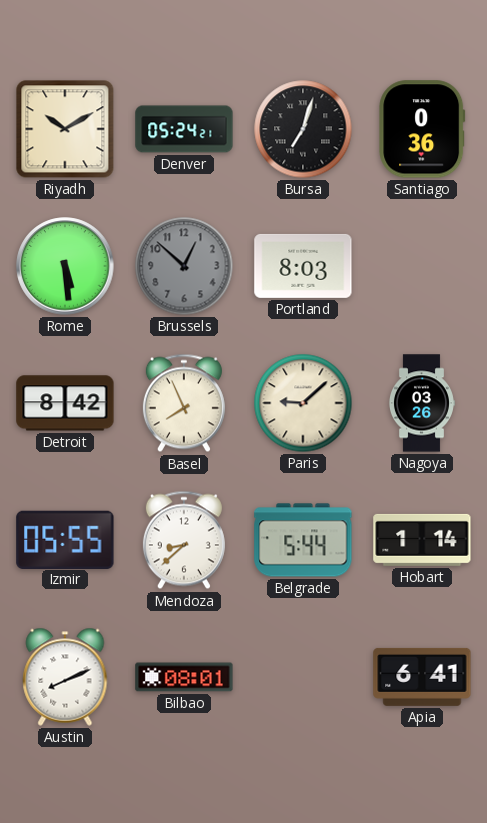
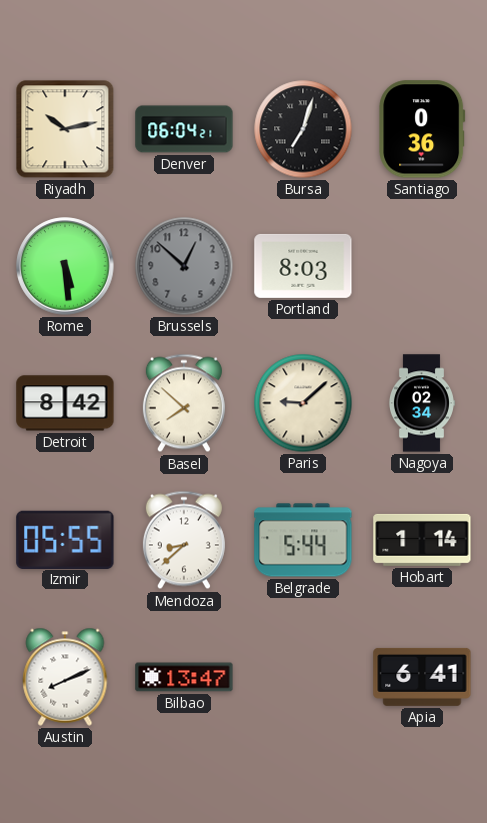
Riyadh: 10:10 -> 10:13 (65, 129)
Denver: 05:24 -> 06:04 (184, 129)
Basel: 7:56 -> 7:52 (184, 403)
Nagoya: 03:26 -> 02:34 (421, 403)
Bilbao: 08:01 -> 13:47 (184, 677)
